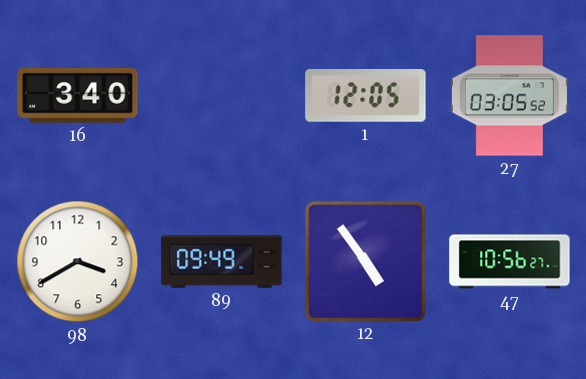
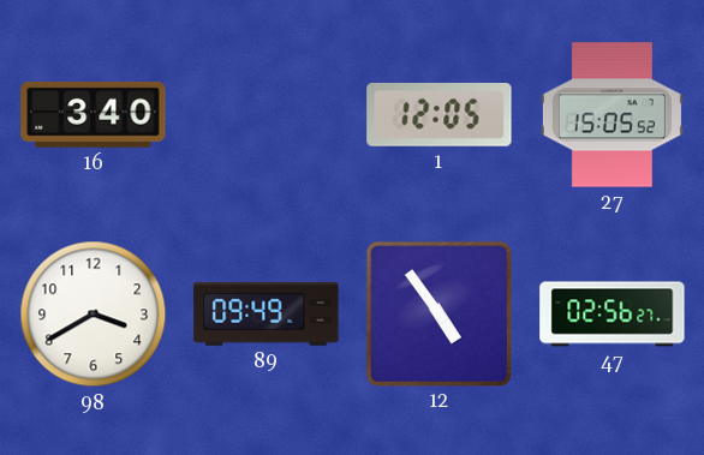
27: 03:05 -> 15:05 (611, 115)
47: 10:56 -> 02:56 (613, 315)
